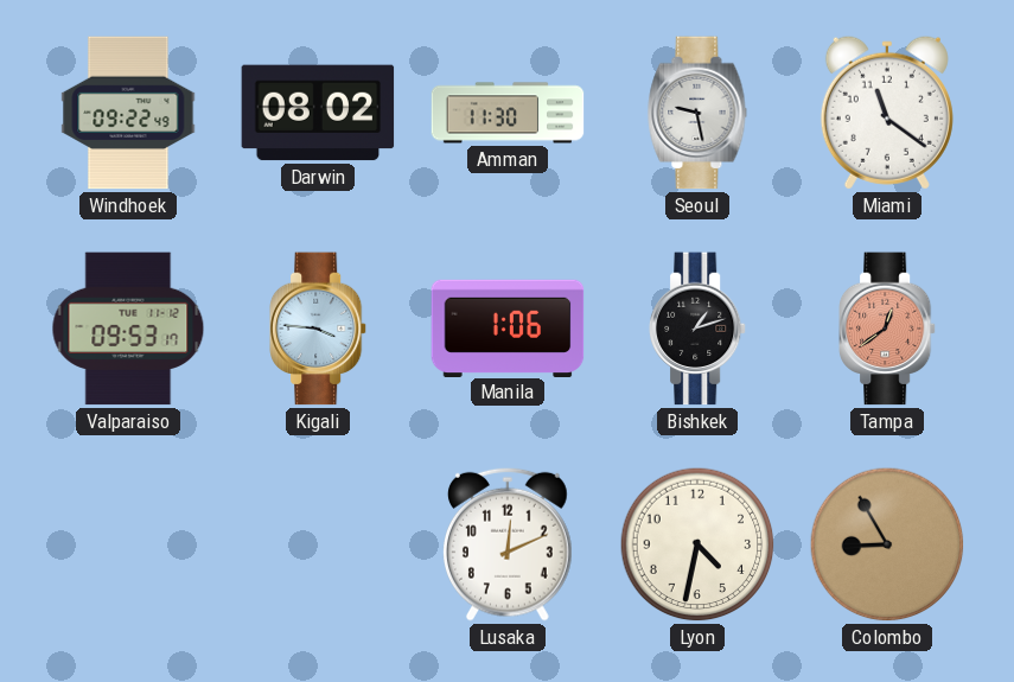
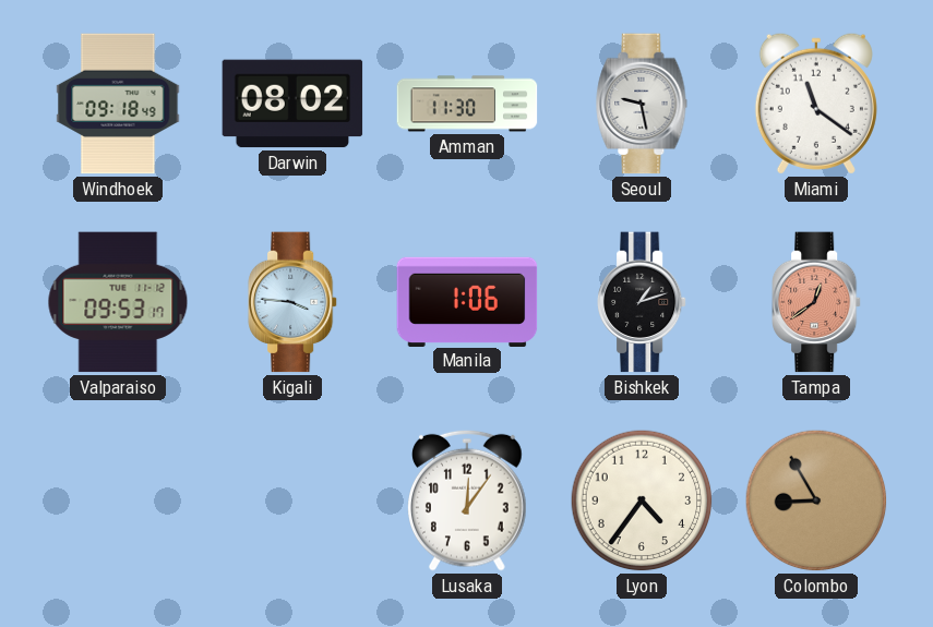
Windhoek: 09:22 -> 09:18 (118, 104)
Lusaka: 12:11 -> 12:06 (468, 501)
Lyon: 4:32 -> 4:36 (642, 501)
